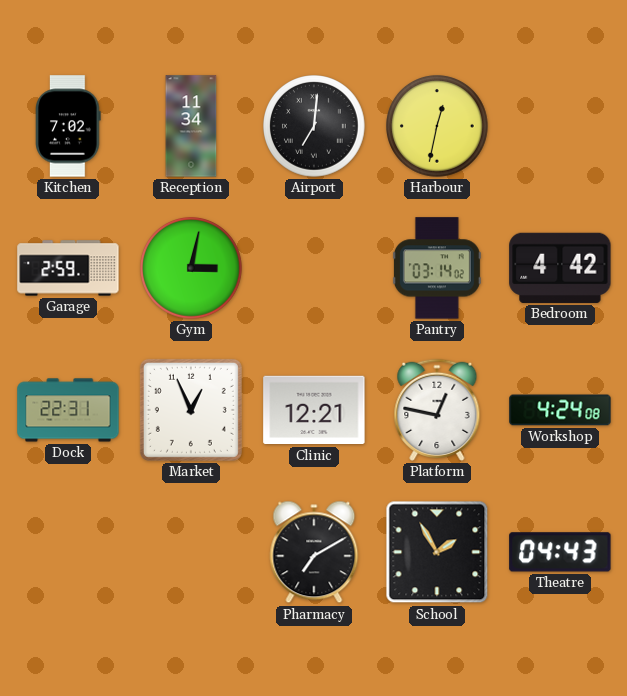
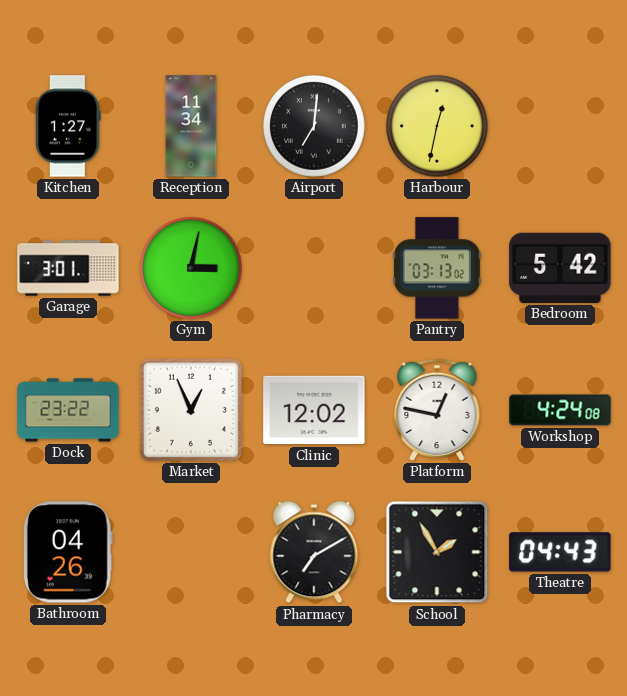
Kitchen: 7:02 -> 1:27 (68, 126)
Garage: 2:59 -> 3:01 (68, 268)
Pantry: 03:14 -> 03:13 (437, 268)
Bedroom: 4:42 -> 5:42 (560, 268)
Dock: 22:31 -> 23:22 (68, 410)
Clinic: 12:21 -> 12:02 (314, 410)
Bathroom: none -> 04:26 (68, 552)
